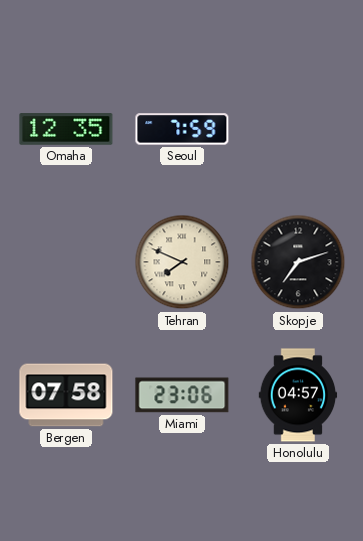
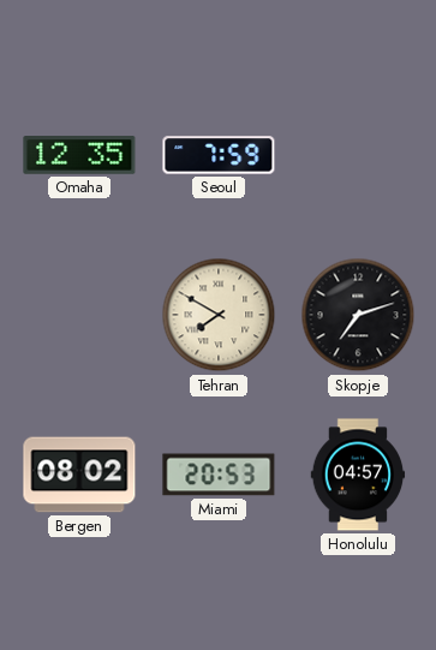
Tehran: 7:49 -> 7:50 (219, 315)
Bergen: 07:58 -> 08:02 (79, 475)
Miami: 23:06 -> 20:53 (219, 475)
